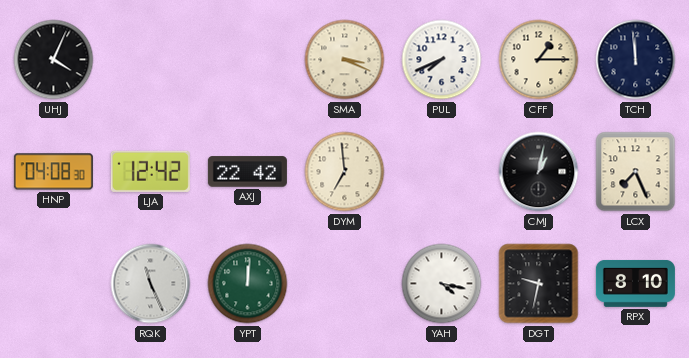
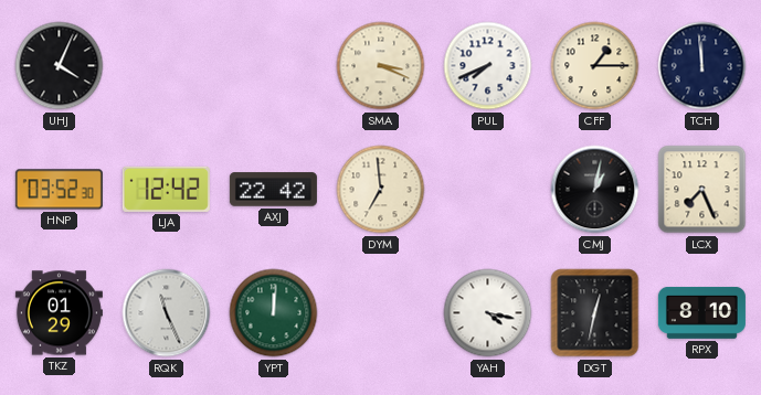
HNP: 04:08 -> 03:52 (59, 190)
TKZ: none -> 01:29 (59, 313)
DGT: 9:32 -> 12:32 (595, 313)
